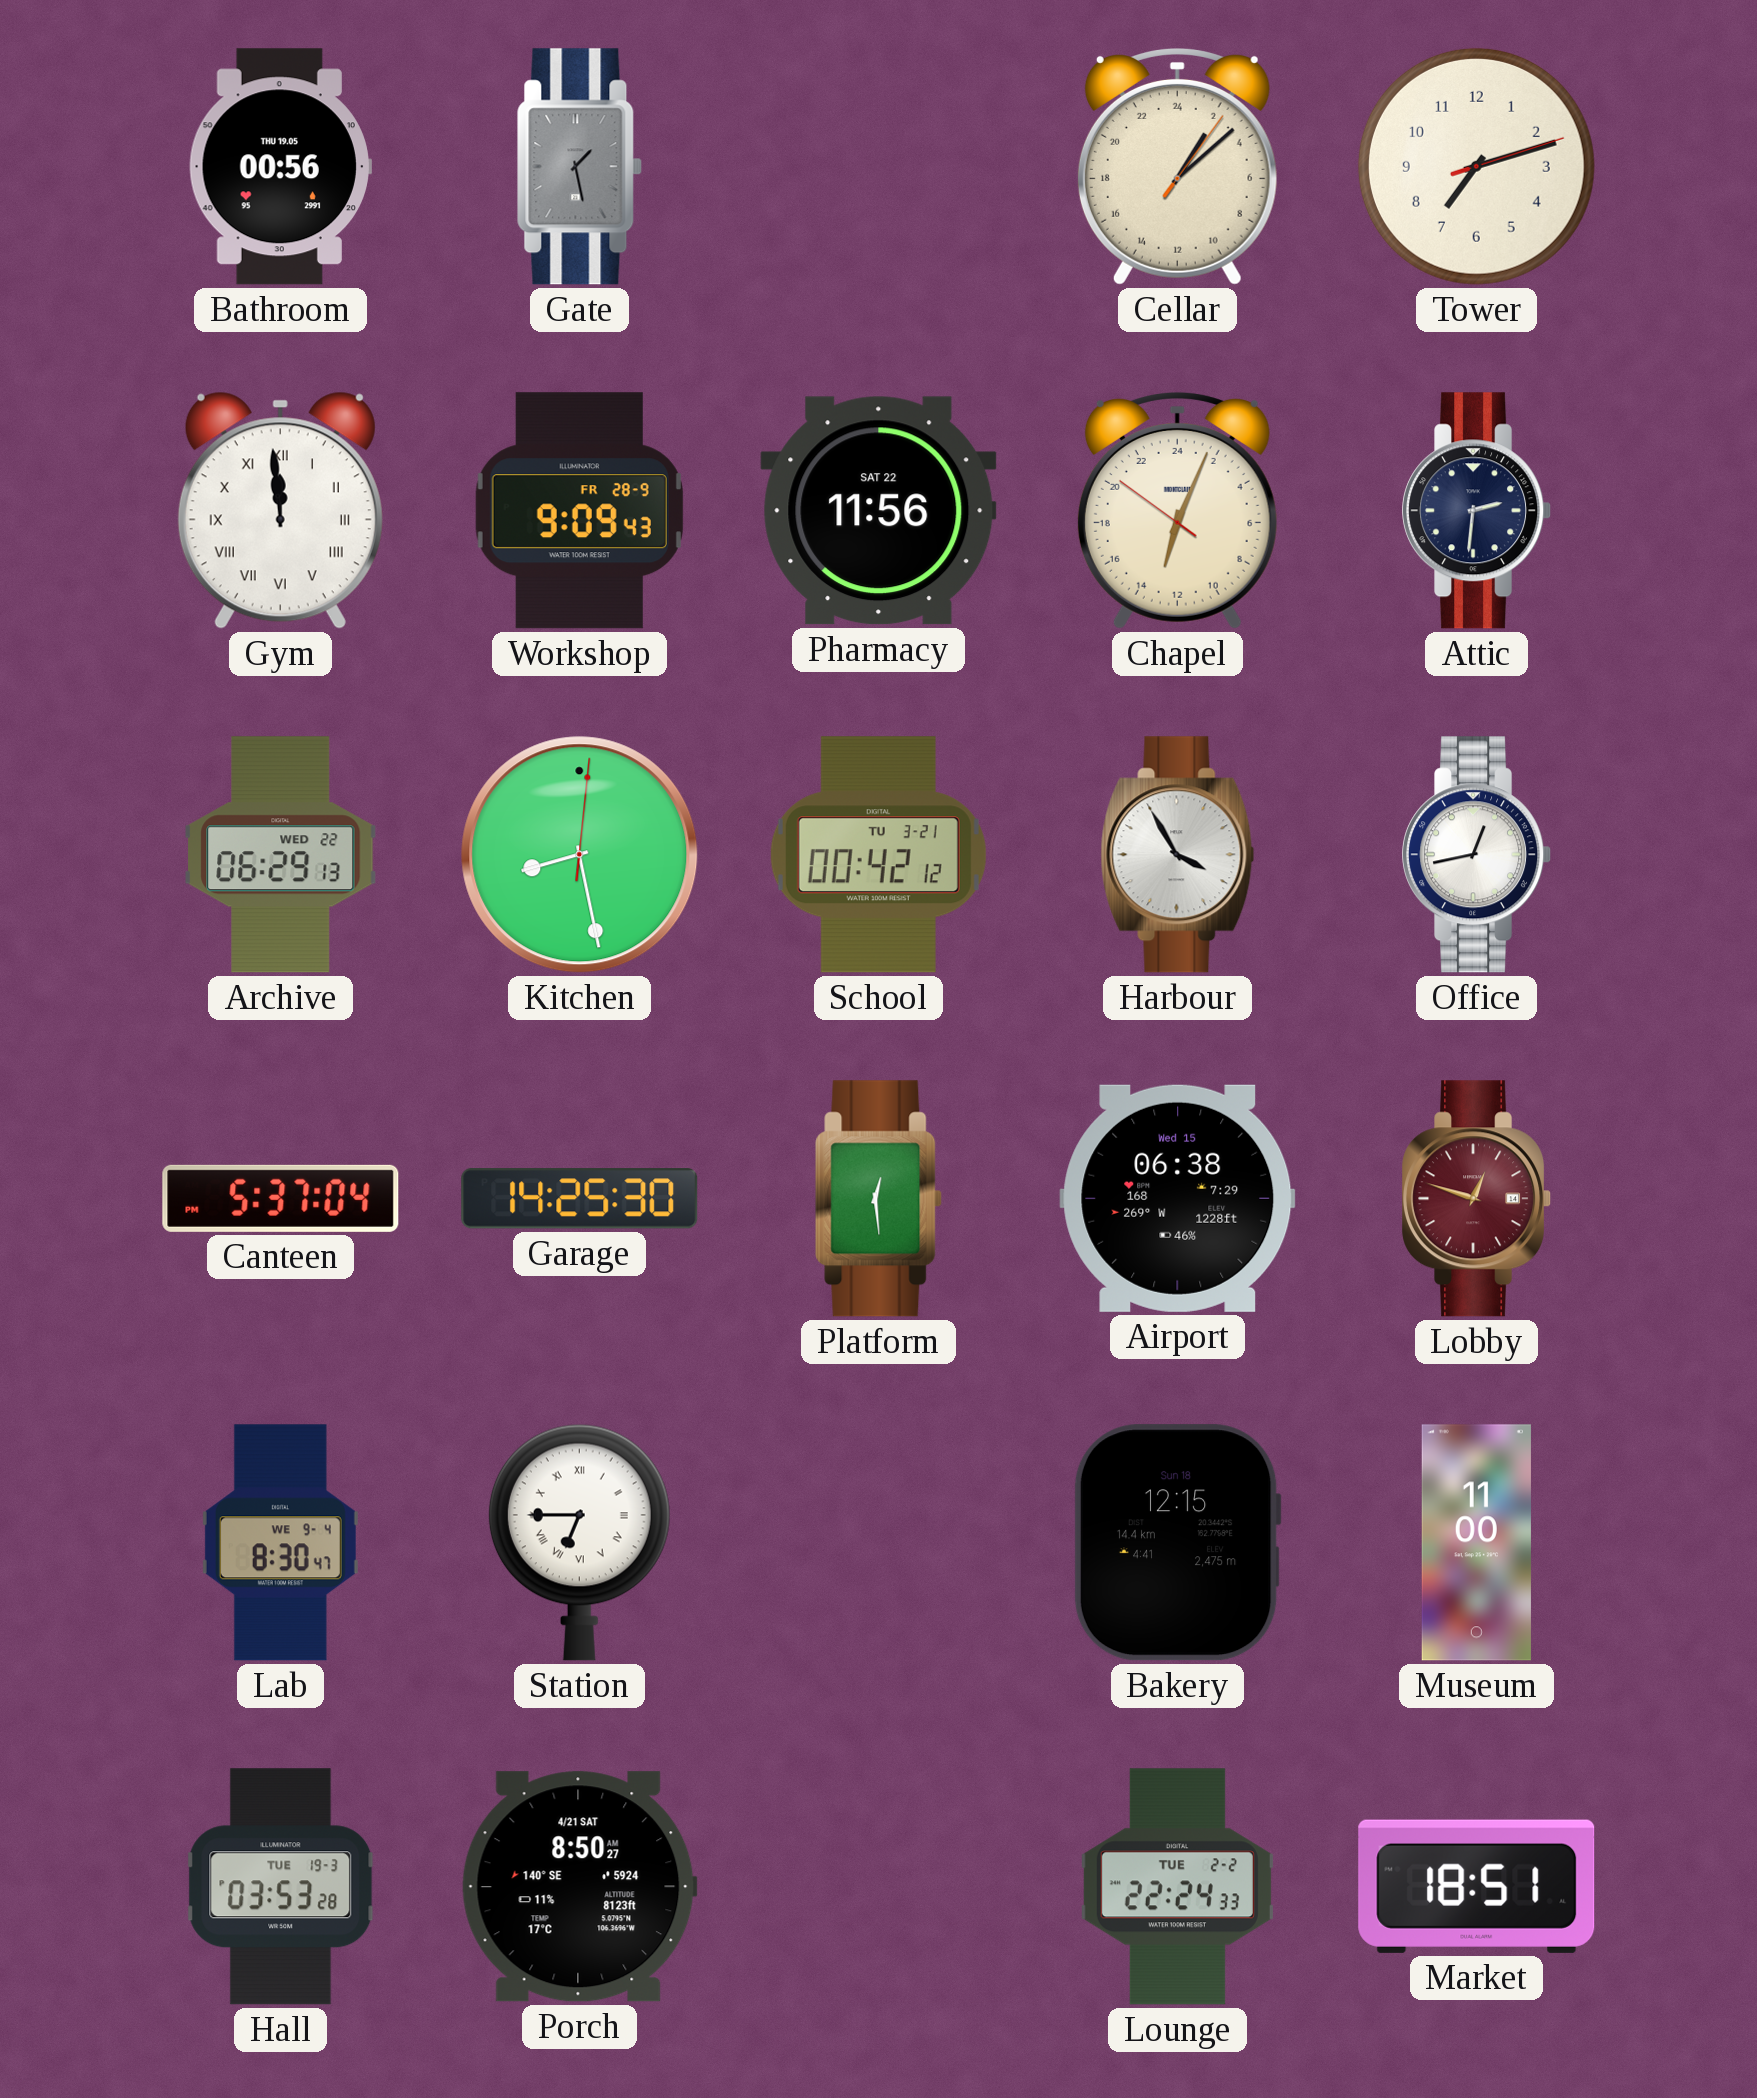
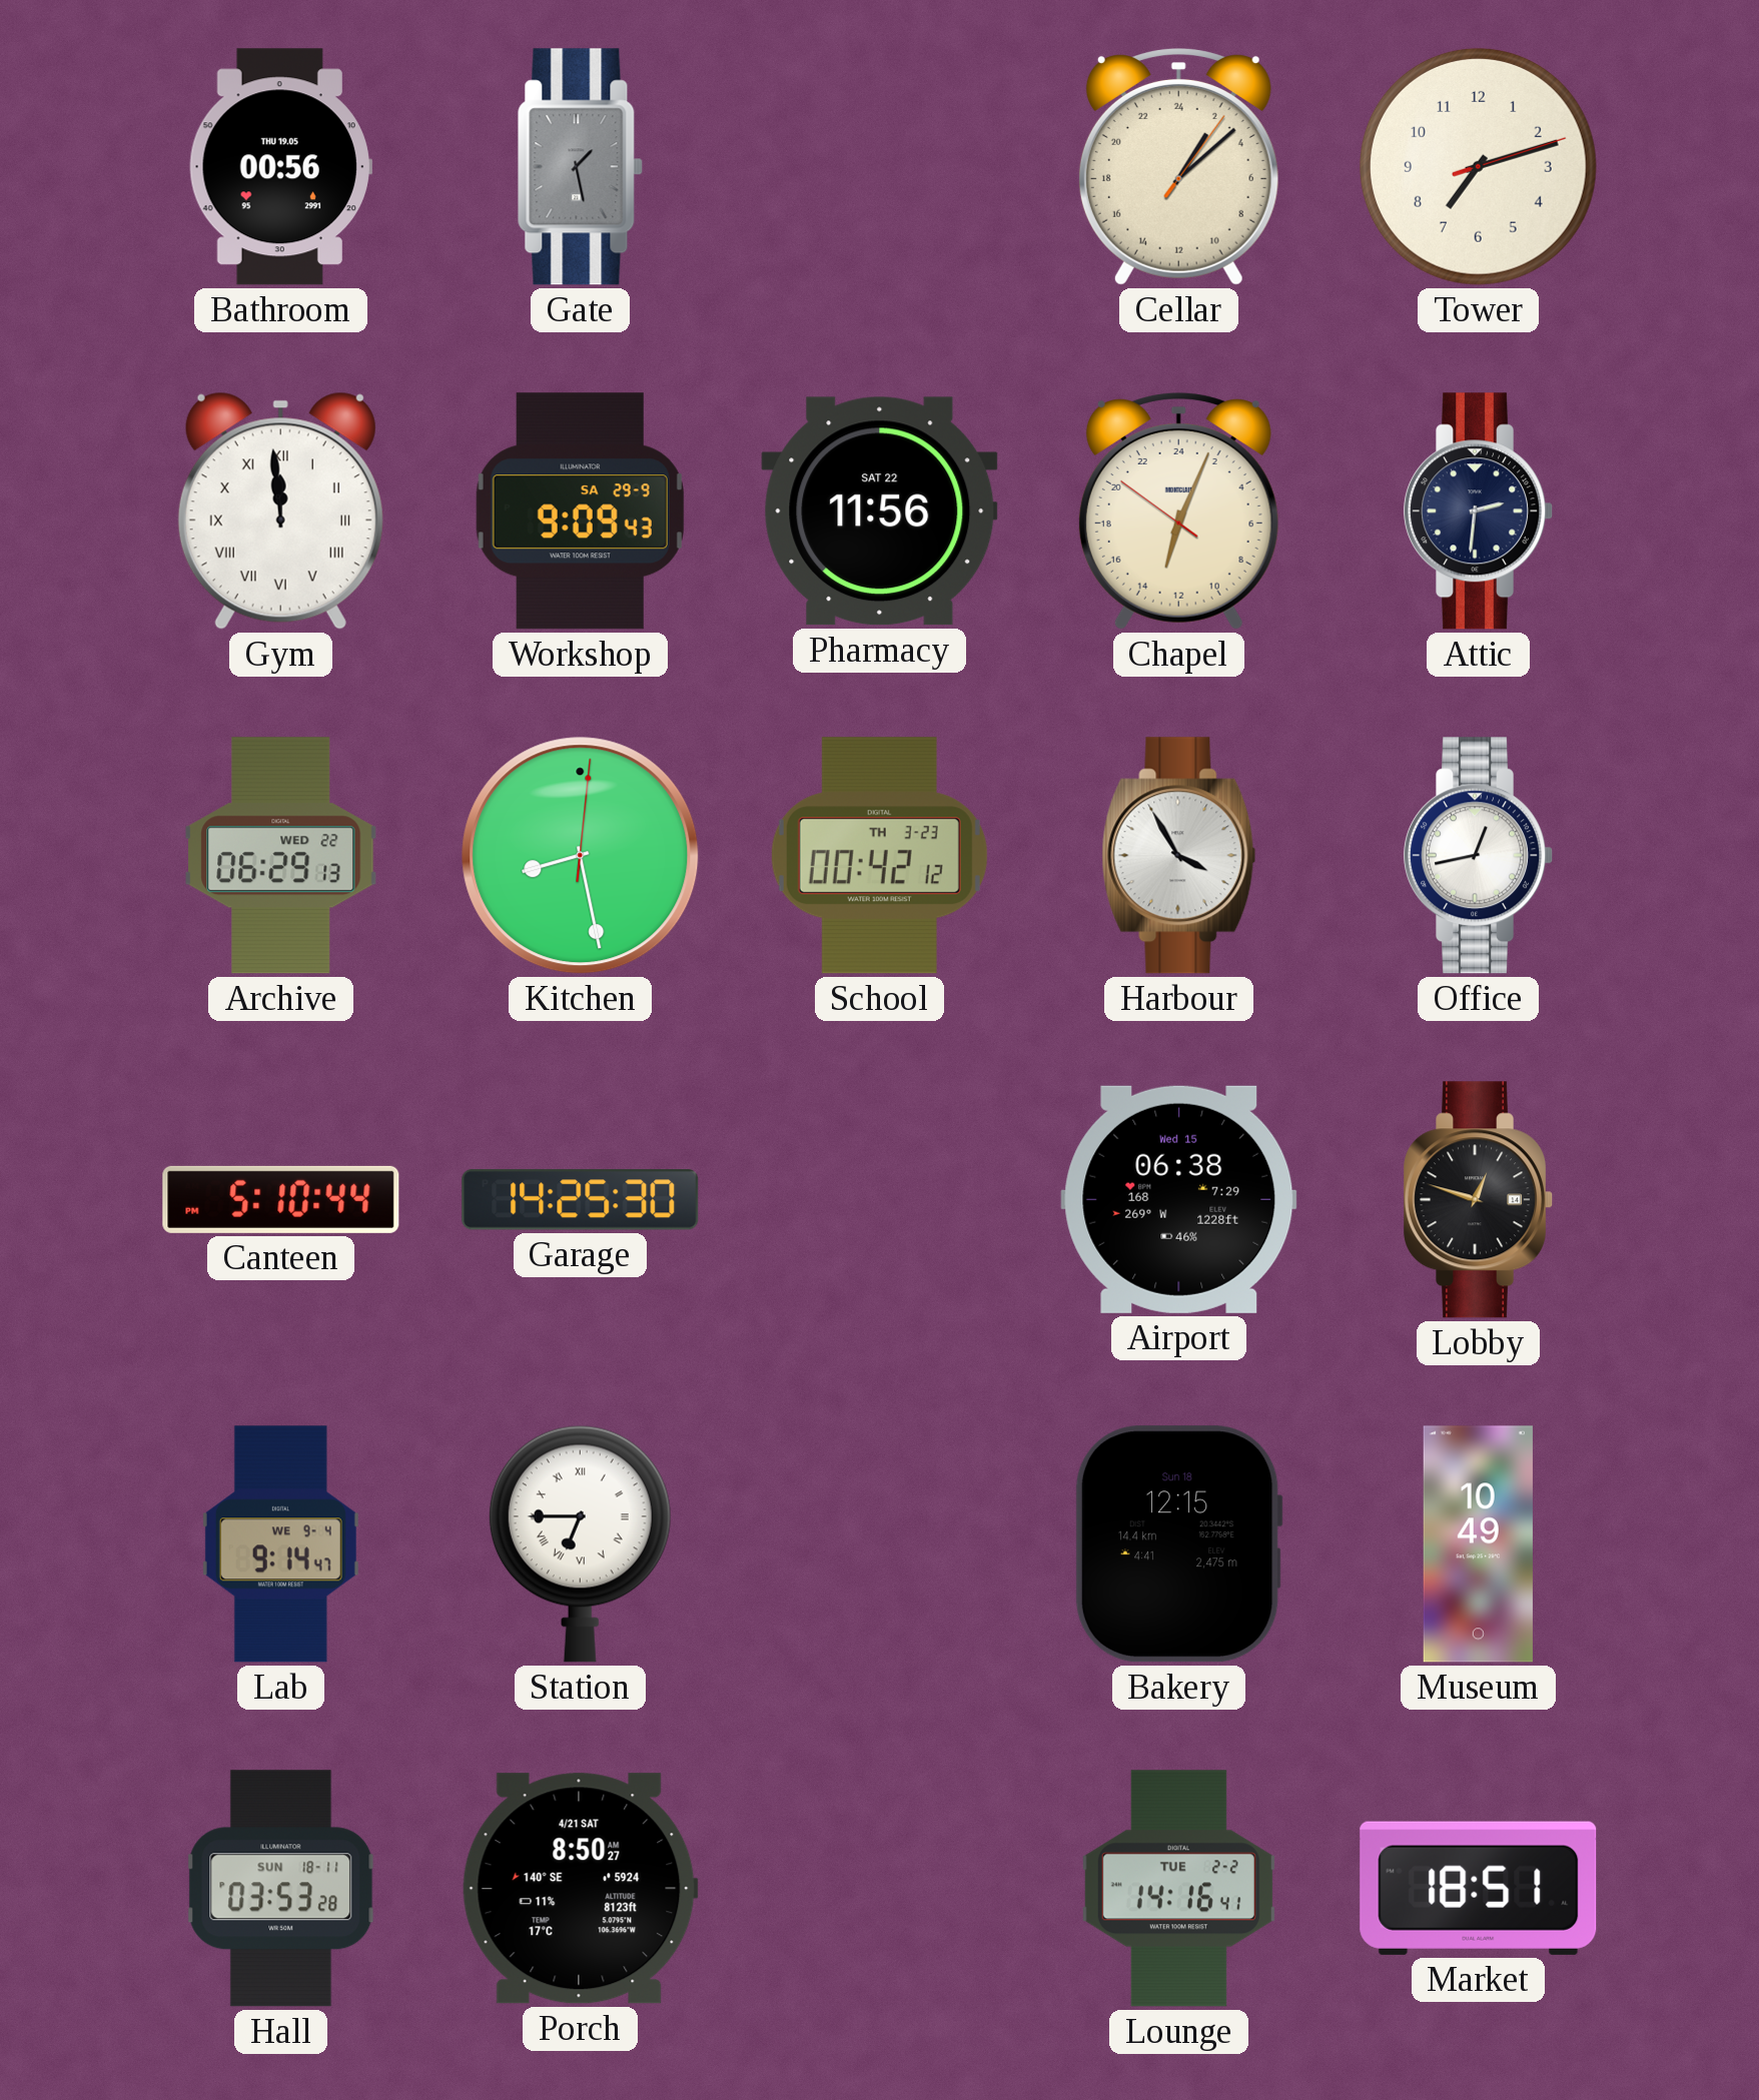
Workshop date: FR 28-9 -> SA 29-9 (580, 511)
School date: TU 3-21 -> TH 3-23 (879, 856)
Canteen: 5:37 -> 5:10 (281, 1199)
Platform: 12:29 -> none (879, 1199)
Lobby dial: burgundy -> black (1479, 1200)
Lab: 8:30 -> 9:14 (280, 1544)
Museum: 11:00 -> 10:49 (1478, 1544)
Hall date: TUE 19-3 -> SUN 18-11 (281, 1889)
Lounge: 22:24 -> 14:16 (1178, 1889)
